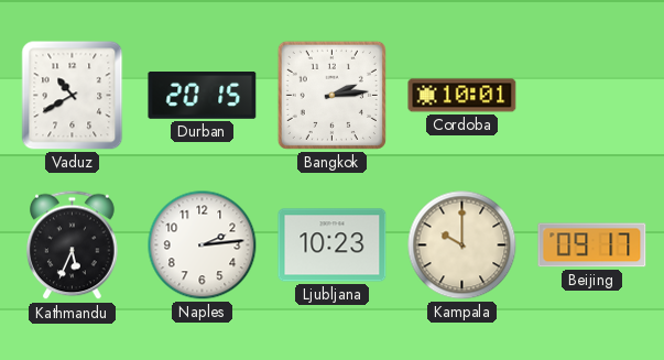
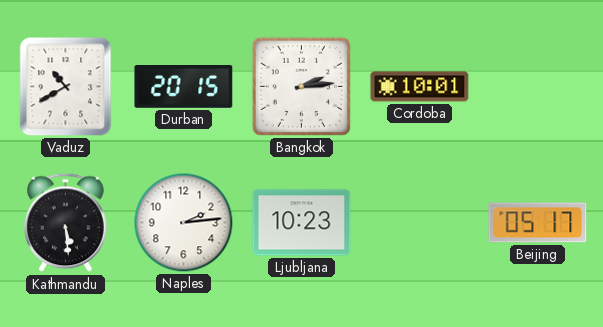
Kathmandu: 5:34 -> 5:29 (66, 223)
Kampala: 10:00 -> none (462, 246)
Beijing: 09:17 -> 05:17 (538, 223)
